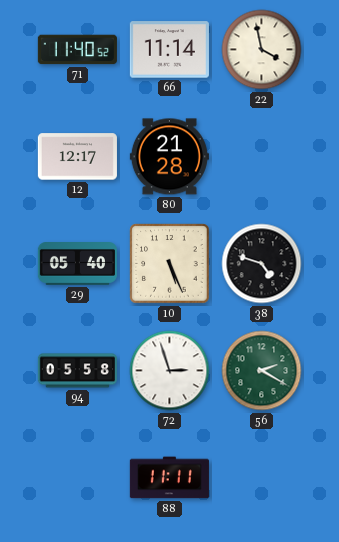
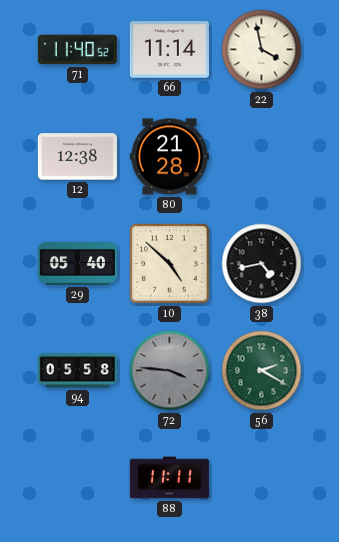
12: 12:17 -> 12:38 (77, 157)
10: 5:26 -> 4:52 (170, 264)
38: 4:48 -> 4:43 (262, 264)
72: 2:57 -> 3:46 (170, 371)
72 dial: white -> grey (170, 371)
